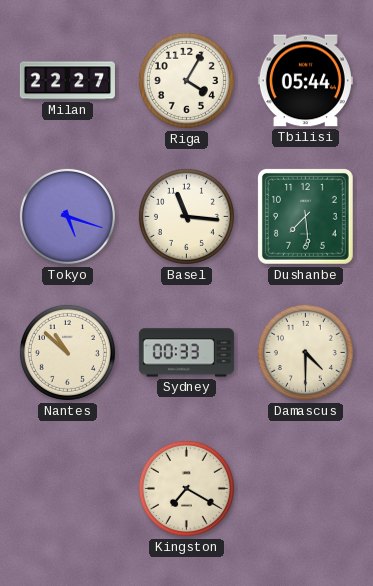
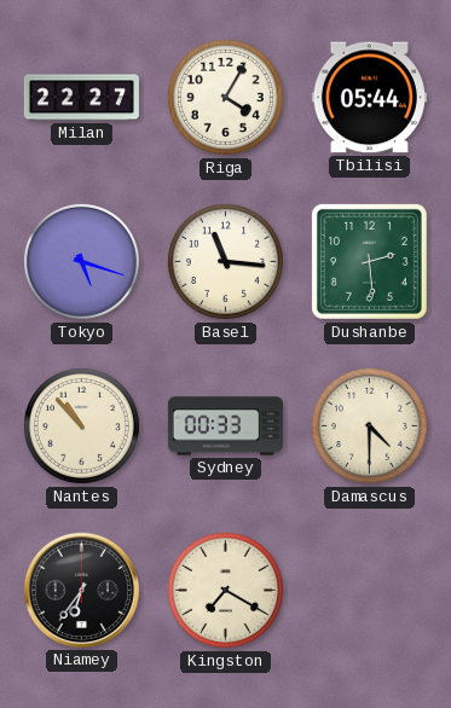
Dushanbe: 7:29 -> 2:29 (369, 261)
Nantes: 10:52 -> 10:53 (81, 425)
Niamey: none -> 6:36 (81, 590)
